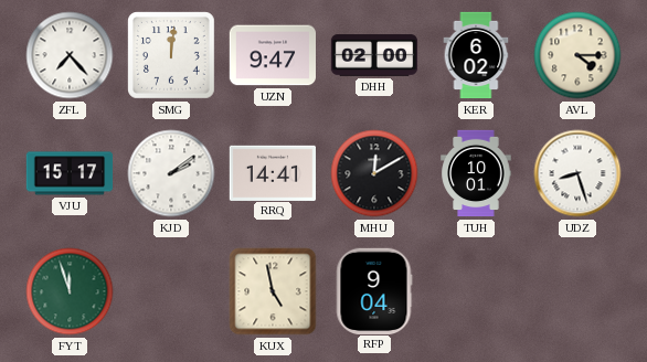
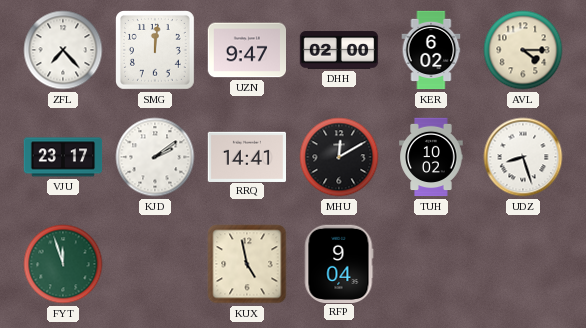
VJU: 15:17 -> 23:17 (63, 157)
TUH: 10:01 -> 10:02 (431, 157)
